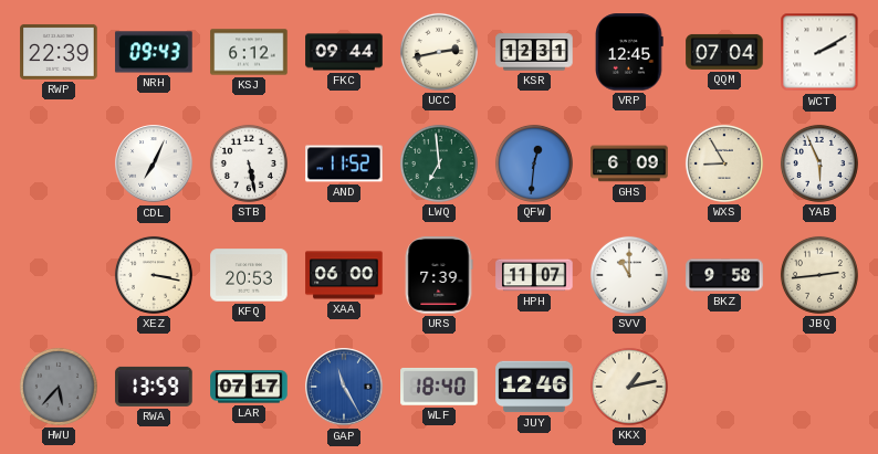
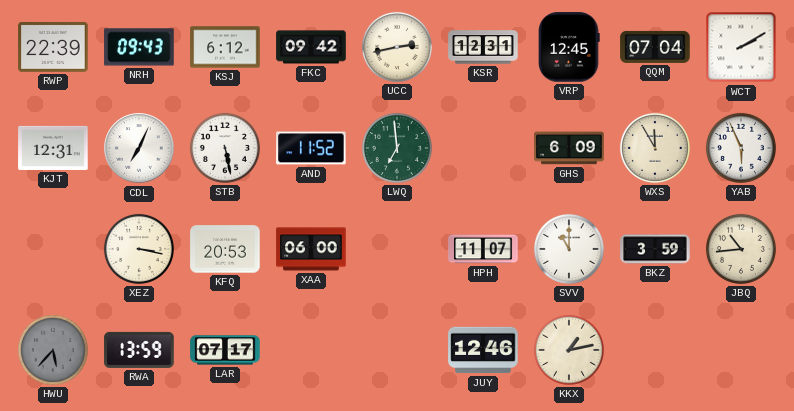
FKC: 09:44 -> 09:42 (311, 47)
KJT: none -> 12:31 (53, 148)
QFW: 12:31 -> none (534, 163)
WXS: 8:55 -> 11:55 (655, 148)
URS: 7:39 -> none (439, 275)
BKZ: 9:58 -> 3:59 (655, 249)
JBQ: 2:44 -> 10:44 (741, 249)
GAP: 11:25 -> none (344, 387)
WLF: 18:40 -> none (439, 387)
